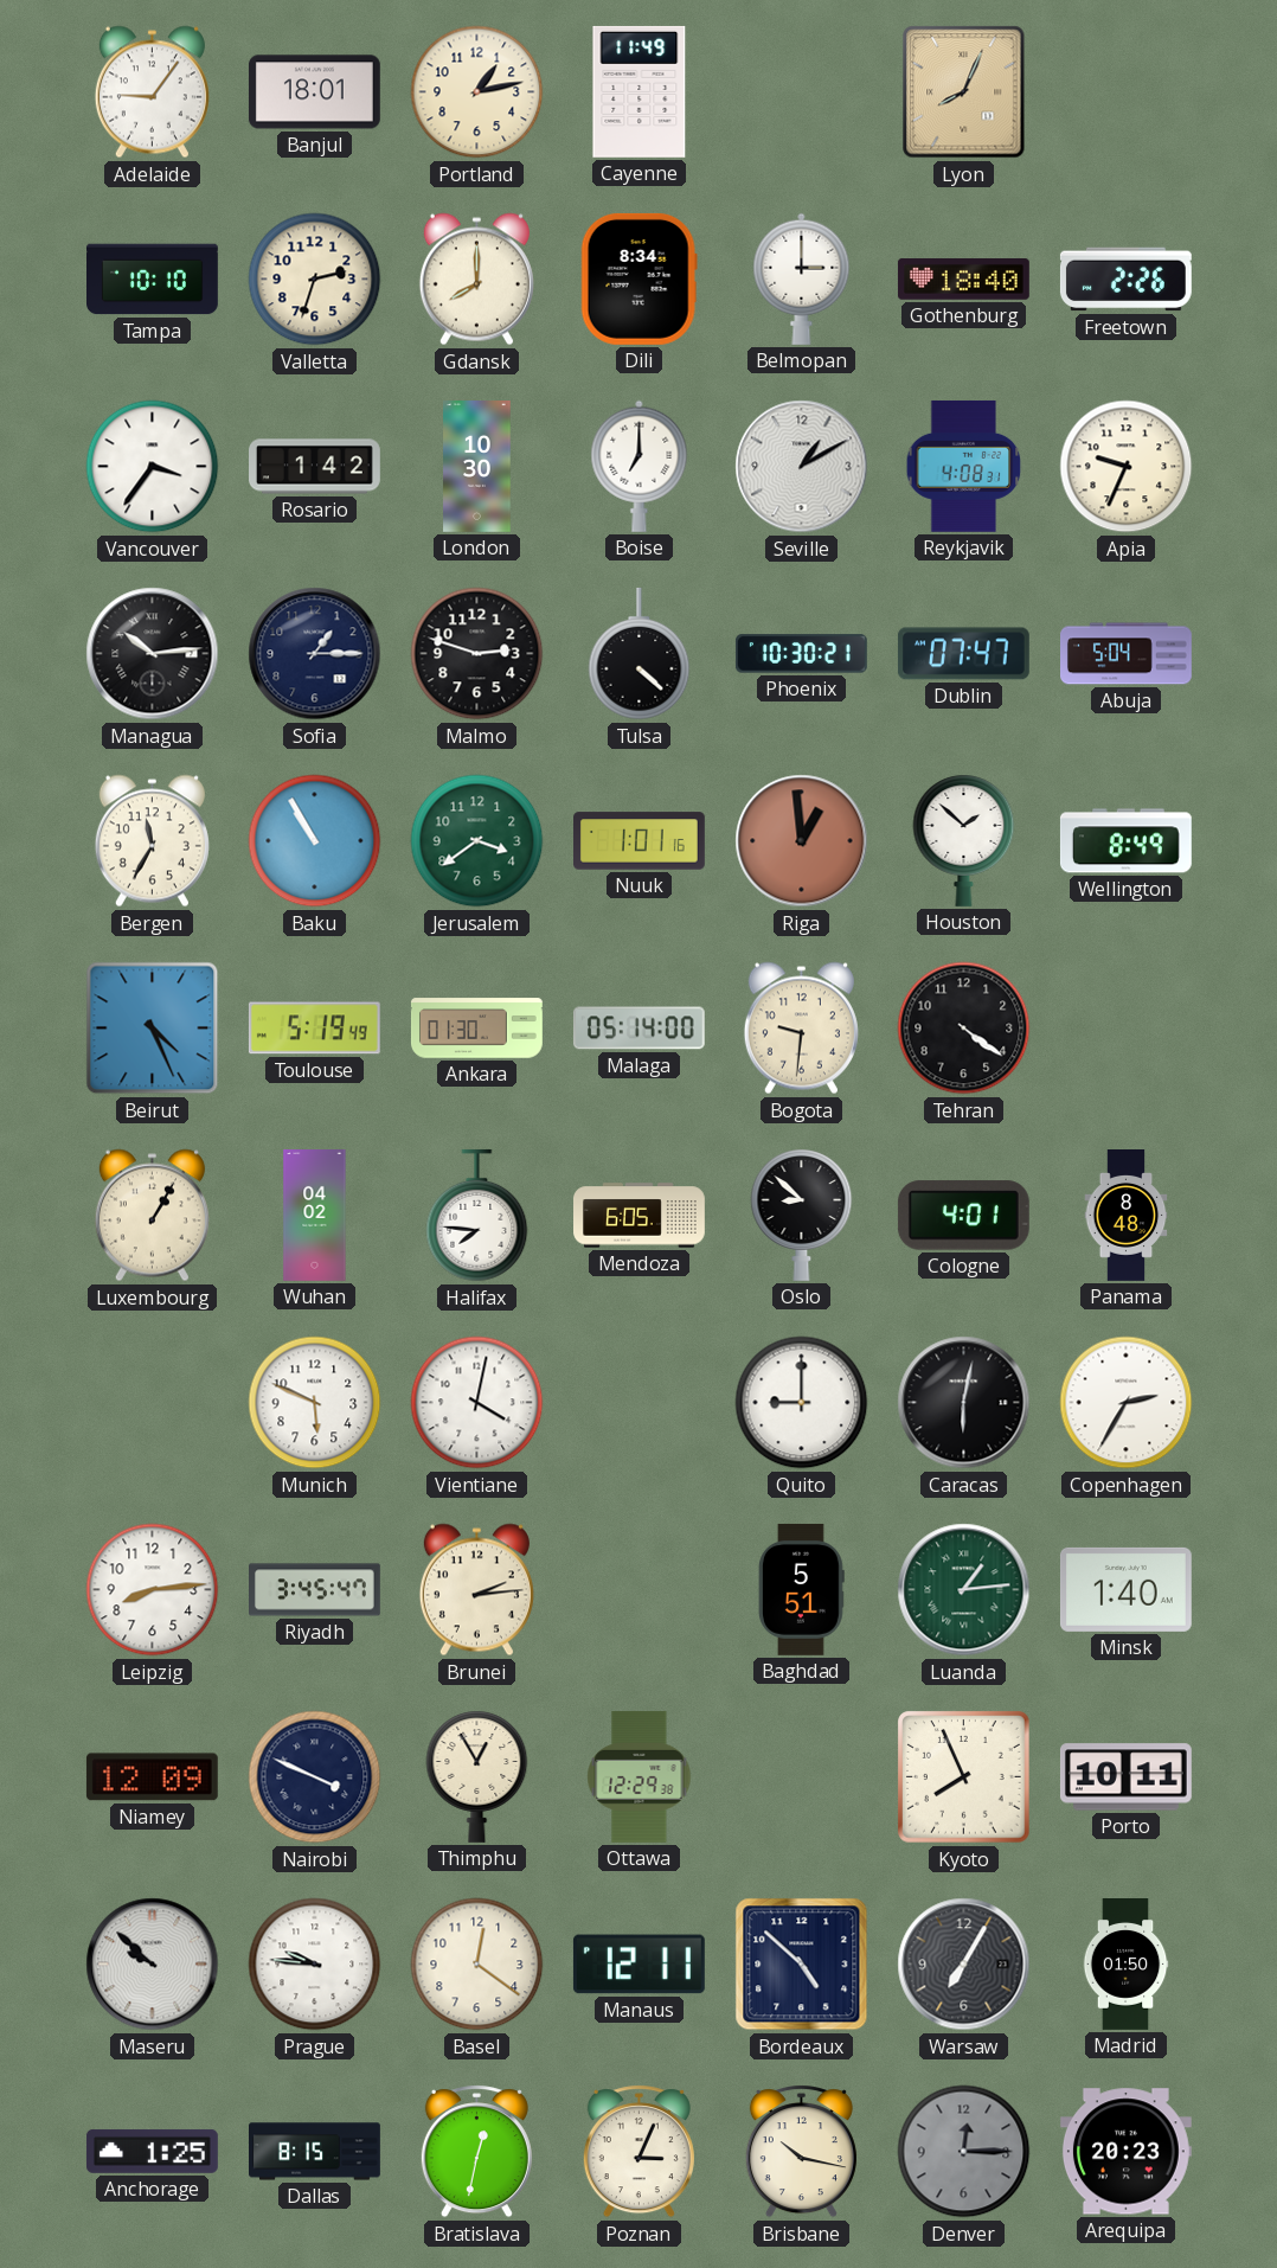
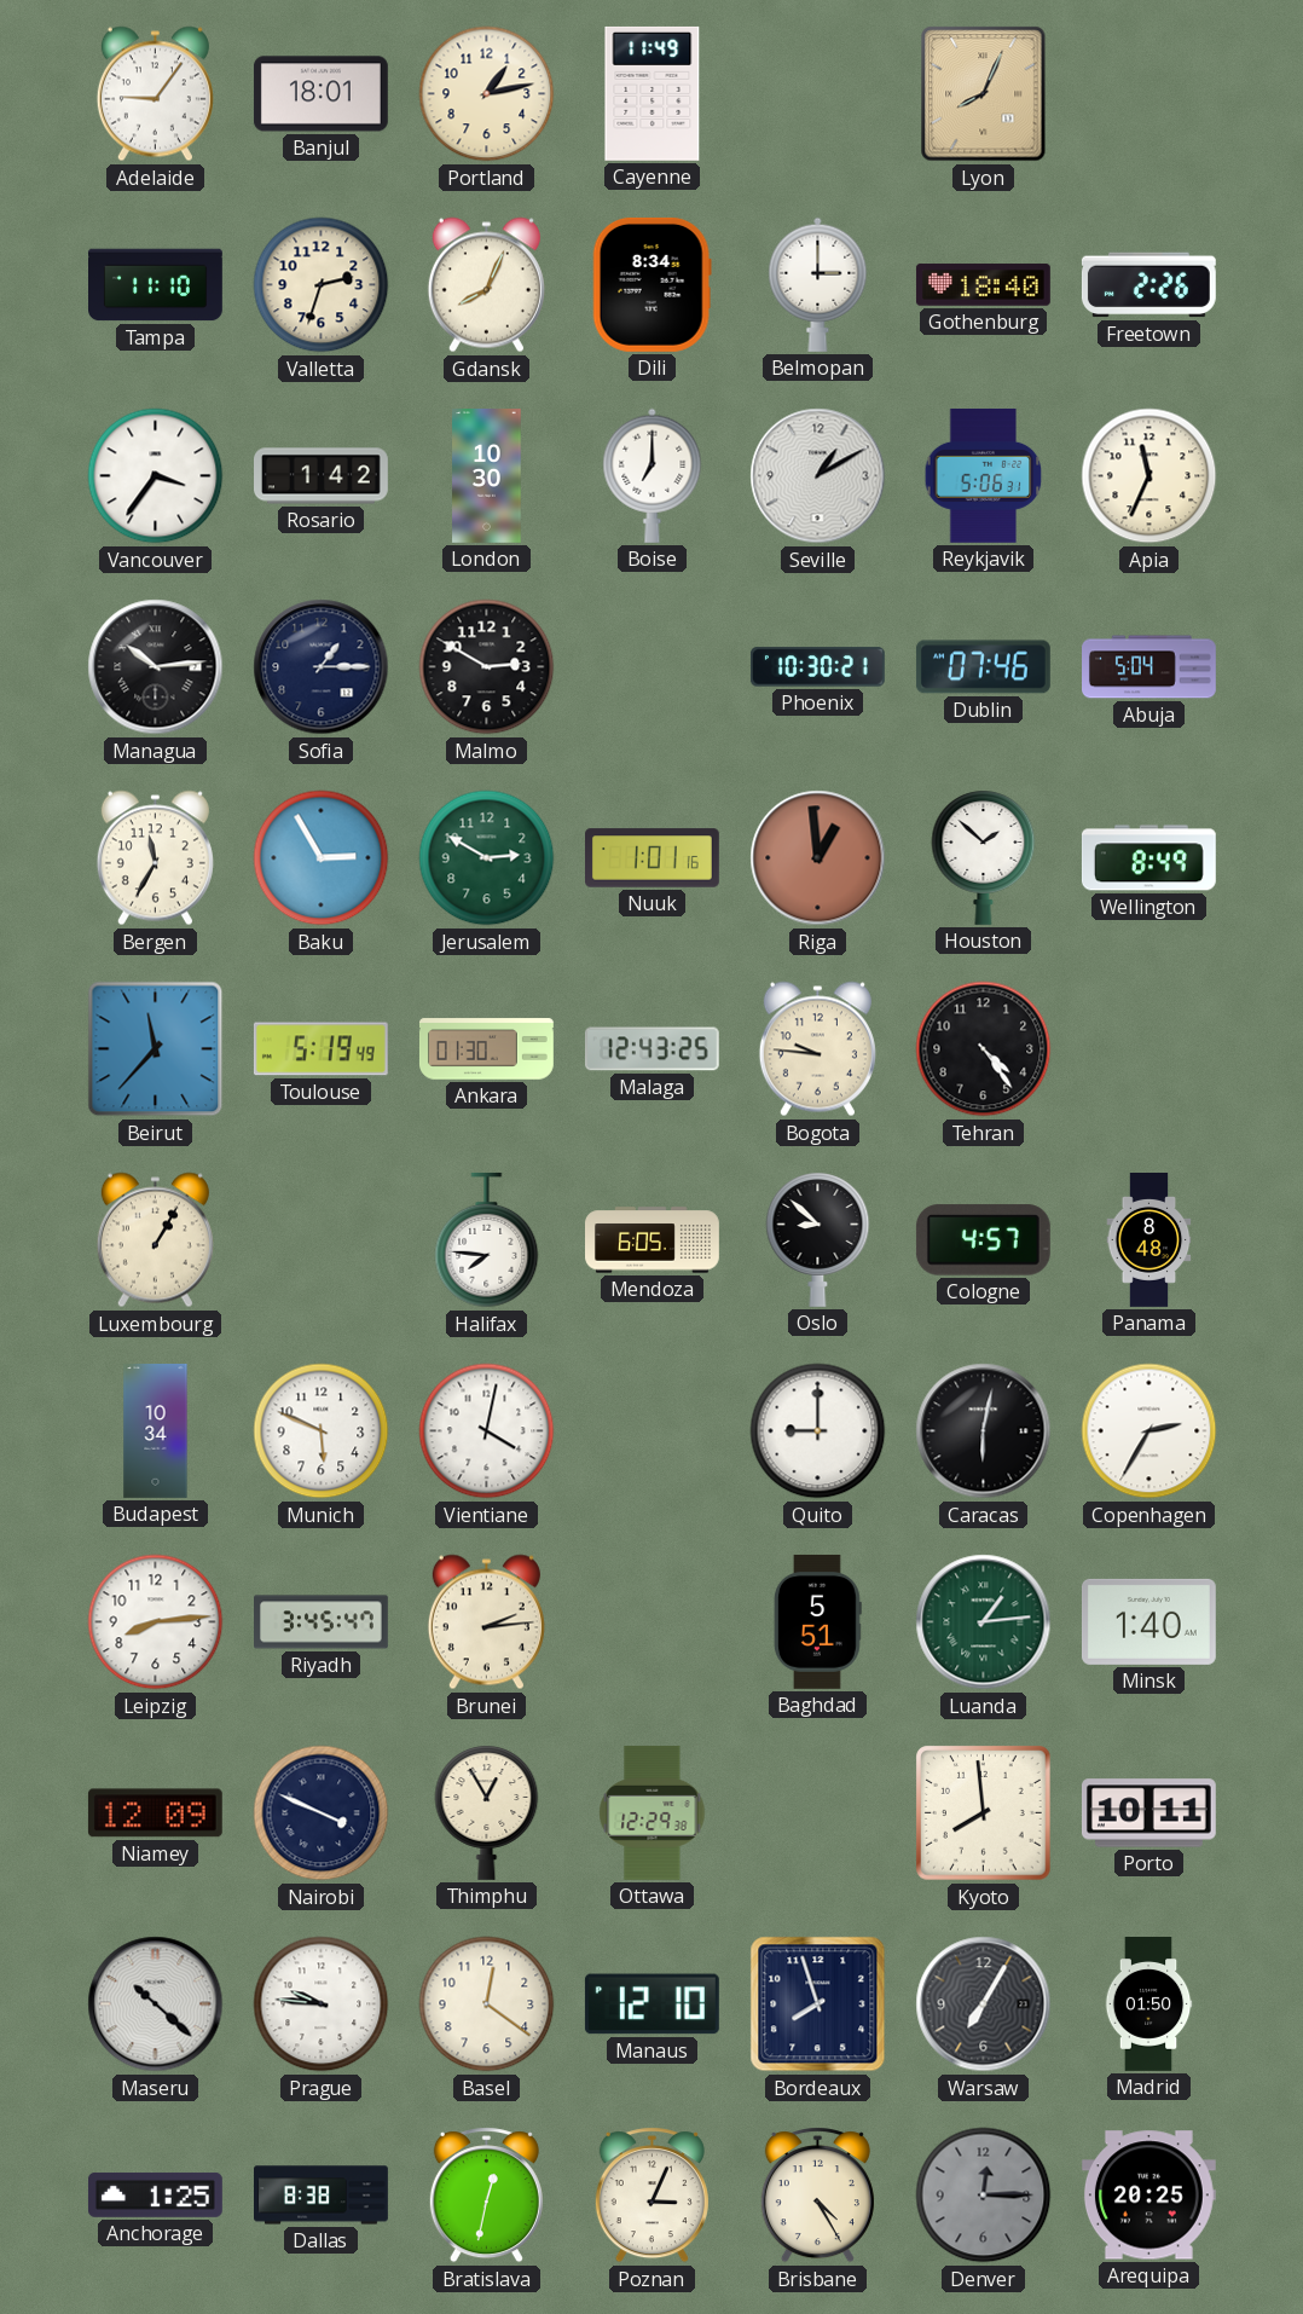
Tampa: 10:10 -> 11:10 (156, 285)
Gdansk: 8:00 -> 8:04 (486, 285)
Reykjavik: 4:08 -> 5:06 (984, 475)
Apia: 9:34 -> 11:34 (1149, 476)
Malmo: 2:48 -> 2:50 (487, 667)
Tulsa: 4:22 -> none (640, 654)
Dublin: 07:47 -> 07:46 (983, 667)
Baku: 10:55 -> 2:55 (322, 858)
Jerusalem: 3:39 -> 2:50 (487, 858)
Beirut: 4:26 -> 11:37 (156, 1049)
Malaga: 05:14 -> 12:43 (651, 1049)
Bogota: 9:31 -> 9:46 (817, 1049)
Tehran: 4:21 -> 4:24 (984, 1049)
Wuhan: 04:02 -> none (315, 1216)
Cologne: 4:01 -> 4:57 (983, 1240)
Budapest: none -> 10:34 (156, 1431)
Kyoto: 7:56 -> 7:59 (984, 1813)
Maseru: 9:52 -> 10:22 (156, 2004)
Manaus: 12:11 -> 12:10 (651, 2004)
Bordeaux: 4:52 -> 7:57 (818, 2004)
Dallas: 8:15 -> 8:38 (322, 2196)
Brisbane: 10:17 -> 4:25 (817, 2196)
Arequipa: 20:23 -> 20:25 (1148, 2196)
